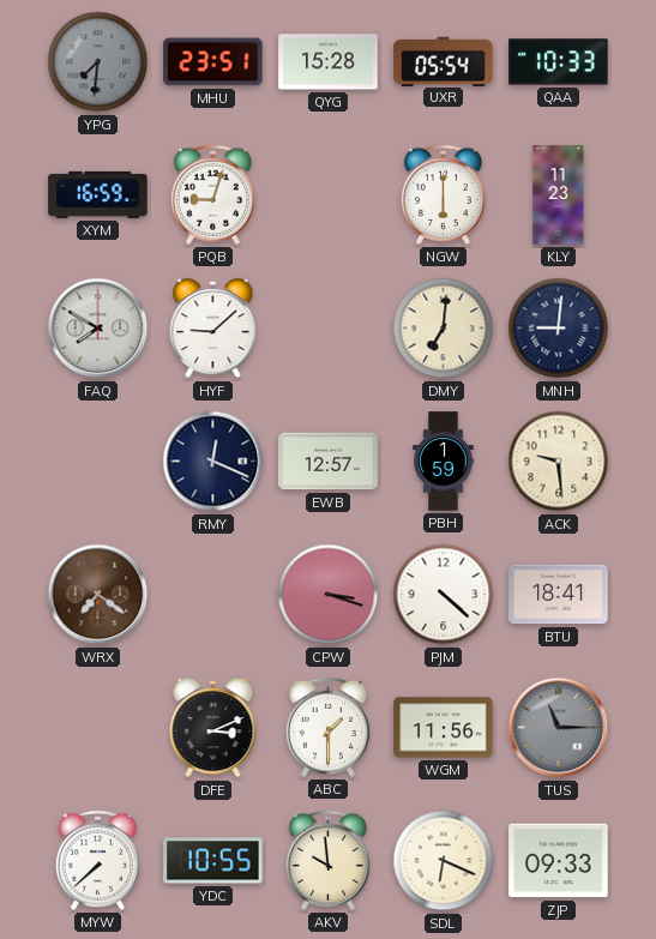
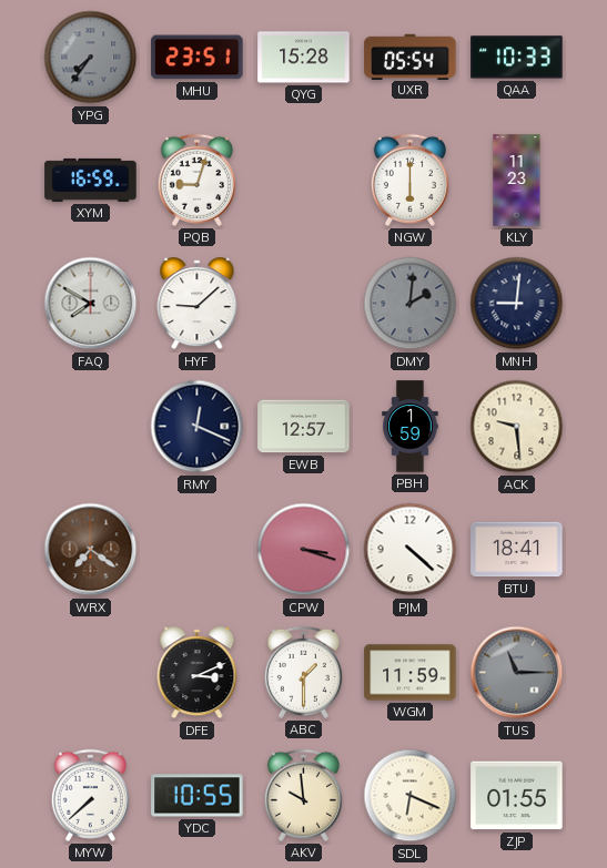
YPG: 7:31 -> 7:36 (91, 58)
DMY: 7:01 -> 2:01 (411, 304)
DMY dial: cream -> grey (411, 304)
WGM: 11:56 -> 11:59 (411, 673)
ZJP: 09:33 -> 01:55 (517, 796)
